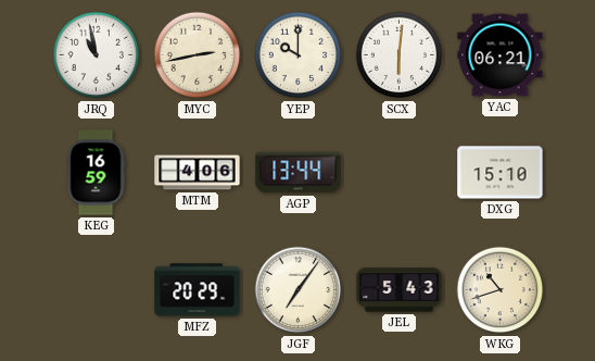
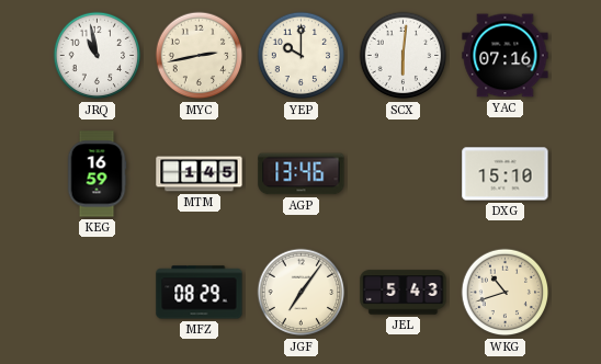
YAC: 06:21 -> 07:16 (506, 56)
MTM: 4:06 -> 1:45 (200, 174)
AGP: 13:44 -> 13:46 (302, 174)
MFZ: 20:29 -> 08:29 (200, 293)
